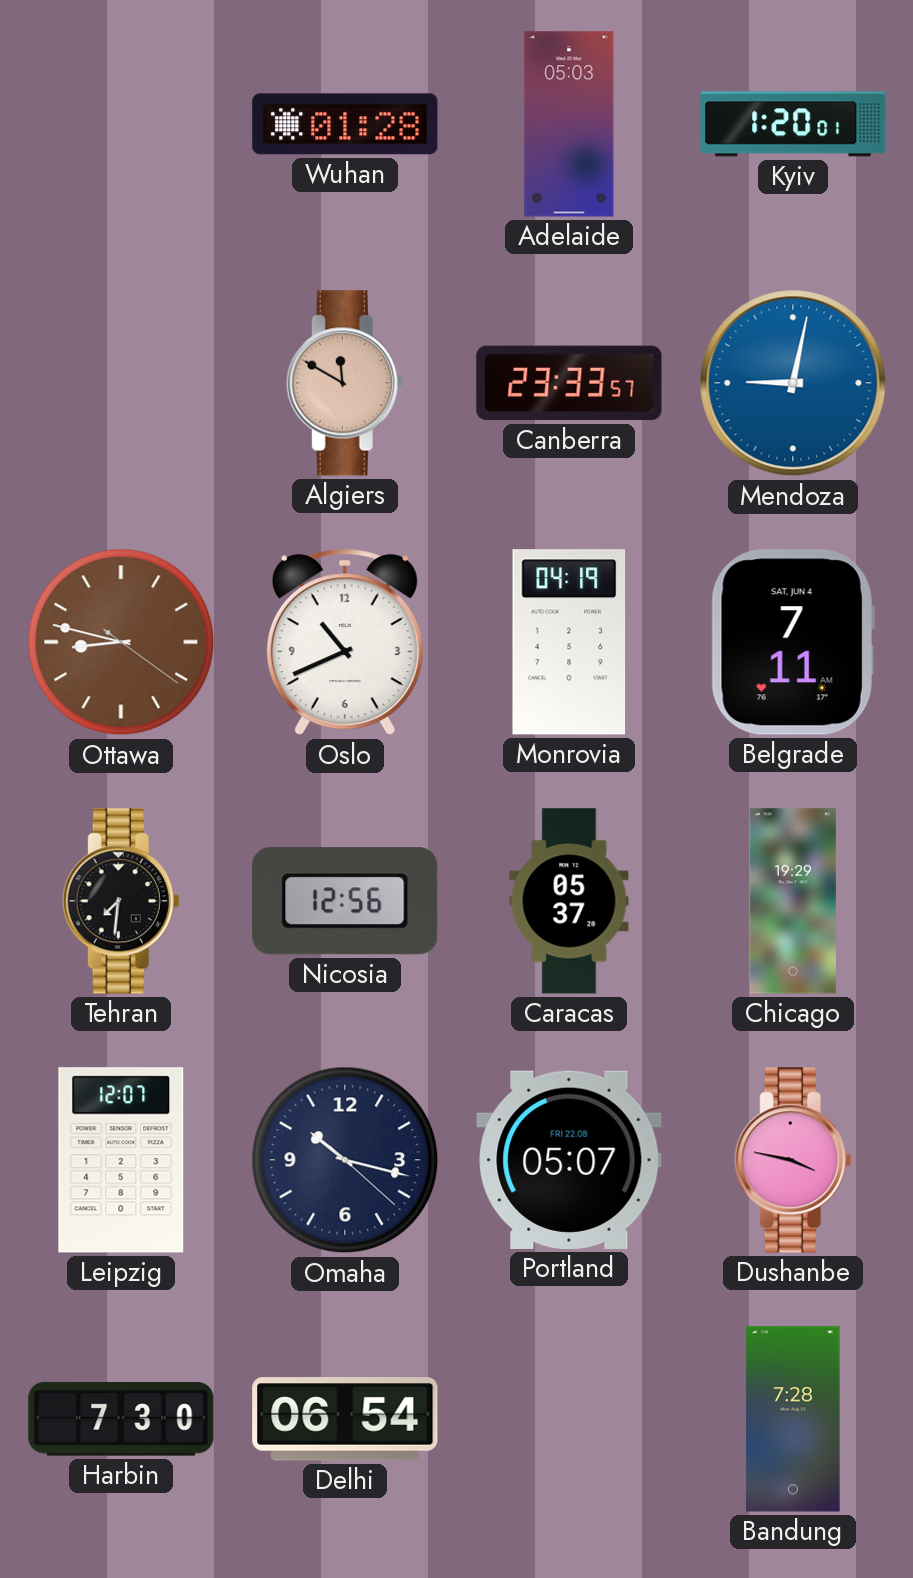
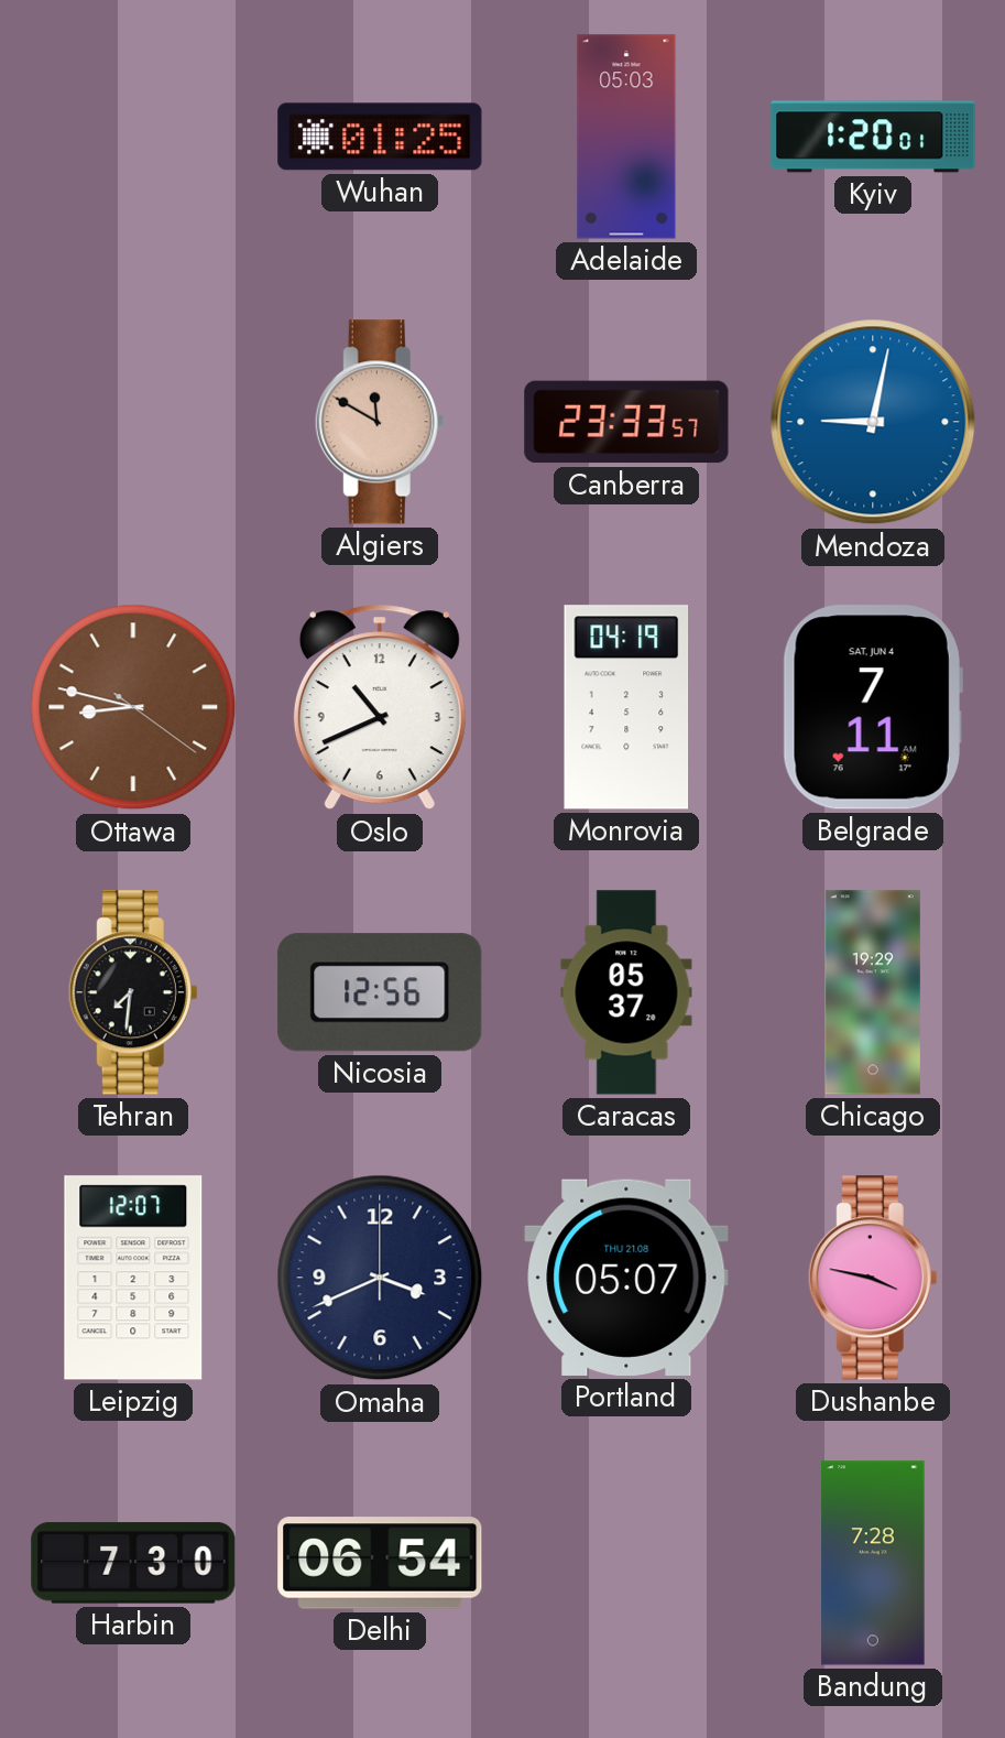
Wuhan: 01:28 -> 01:25 (380, 137)
Omaha: 10:17 -> 3:41 (380, 1278)
Portland date: FRI 22.08 -> THU 21.08 (626, 1278)
